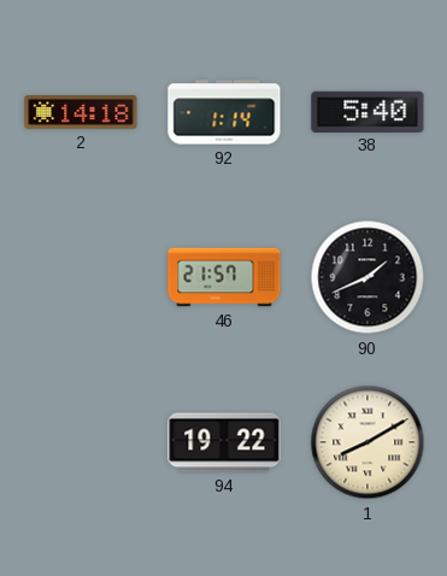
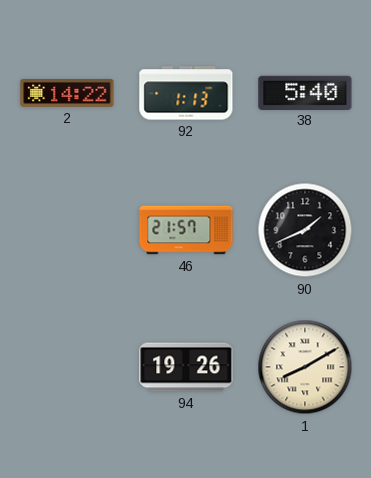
2: 14:18 -> 14:22 (67, 94)
92: 1:14 -> 1:13 (186, 93)
94: 19:22 -> 19:26 (186, 367)
